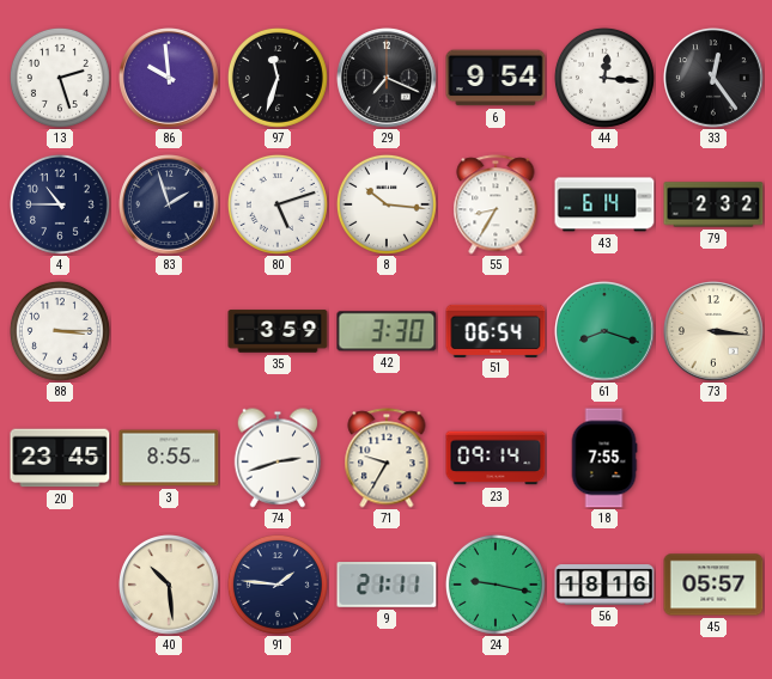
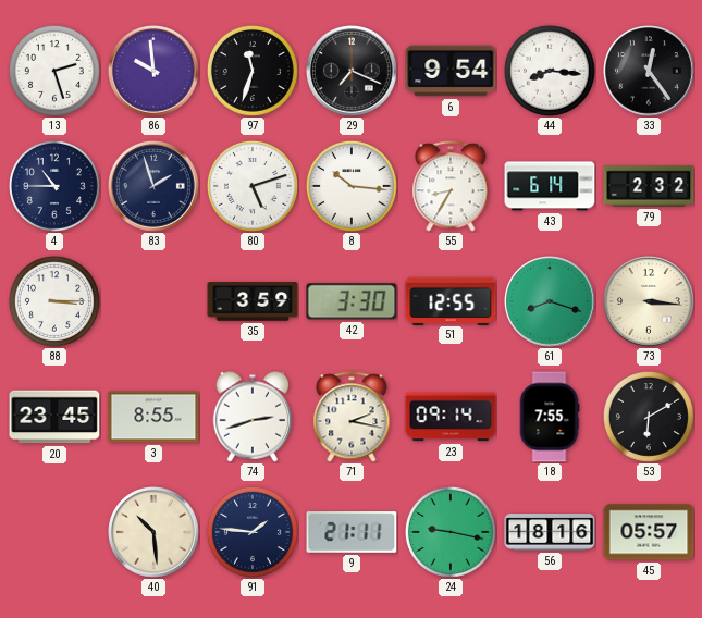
44: 12:16 -> 8:16 (550, 71)
51: 06:54 -> 12:55 (451, 300)
71: 9:35 -> 2:17 (352, 417)
53: none -> 6:10 (649, 417)
